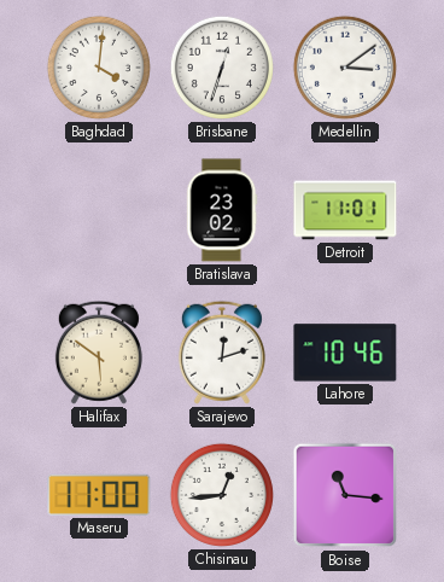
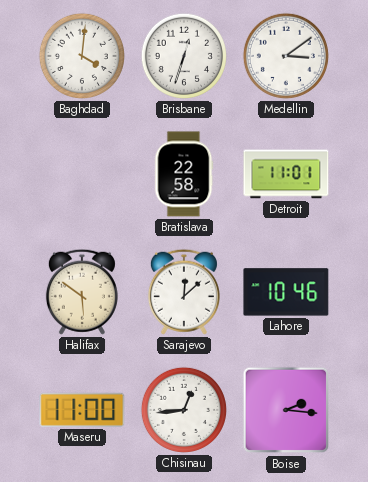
Bratislava: 23:02 -> 22:58 (184, 174)
Sarajevo: 12:12 -> 12:08 (184, 292)
Boise: 11:16 -> 2:16 (286, 410)
